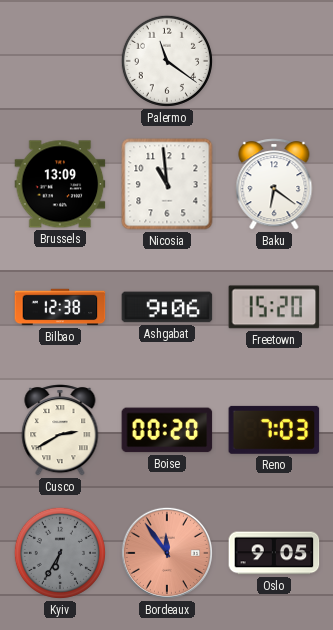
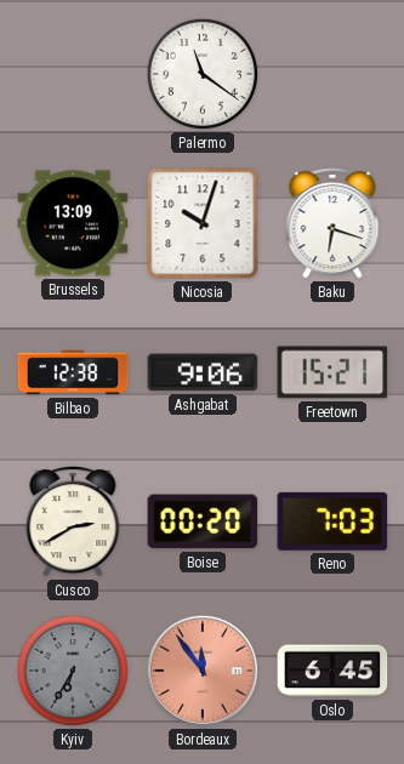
Nicosia: 10:59 -> 10:03 (203, 223)
Baku: 6:21 -> 6:18 (332, 223)
Freetown: 15:20 -> 15:21 (332, 372)
Oslo: 9:05 -> 6:45 (332, 671)
